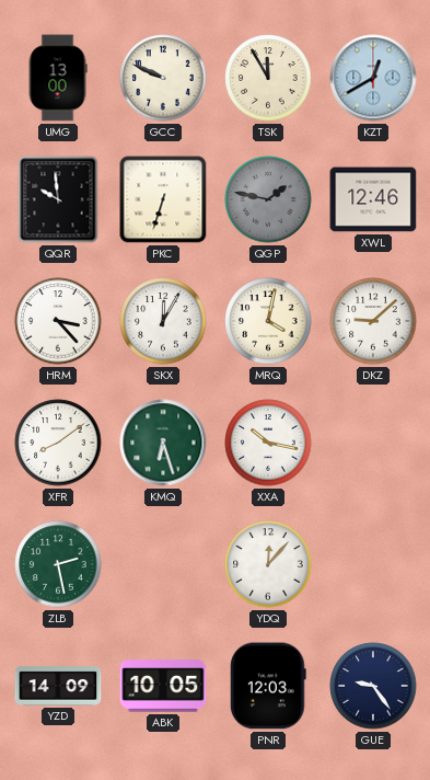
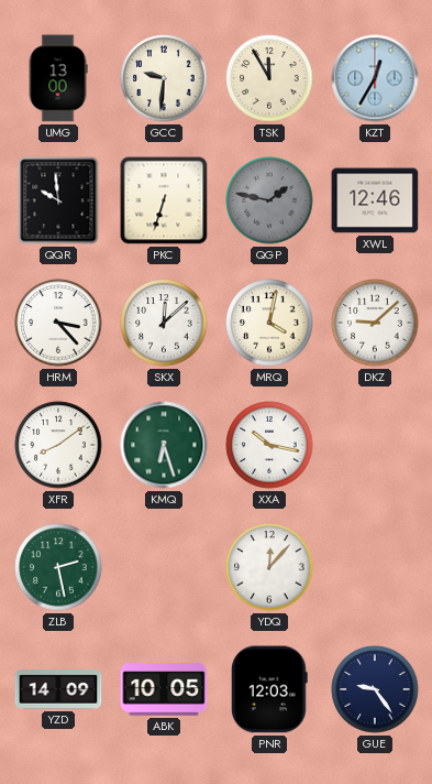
GCC: 9:49 -> 9:31 (164, 78)
KZT: 12:40 -> 12:35 (375, 78)
SKX: 12:05 -> 12:08 (164, 323)
